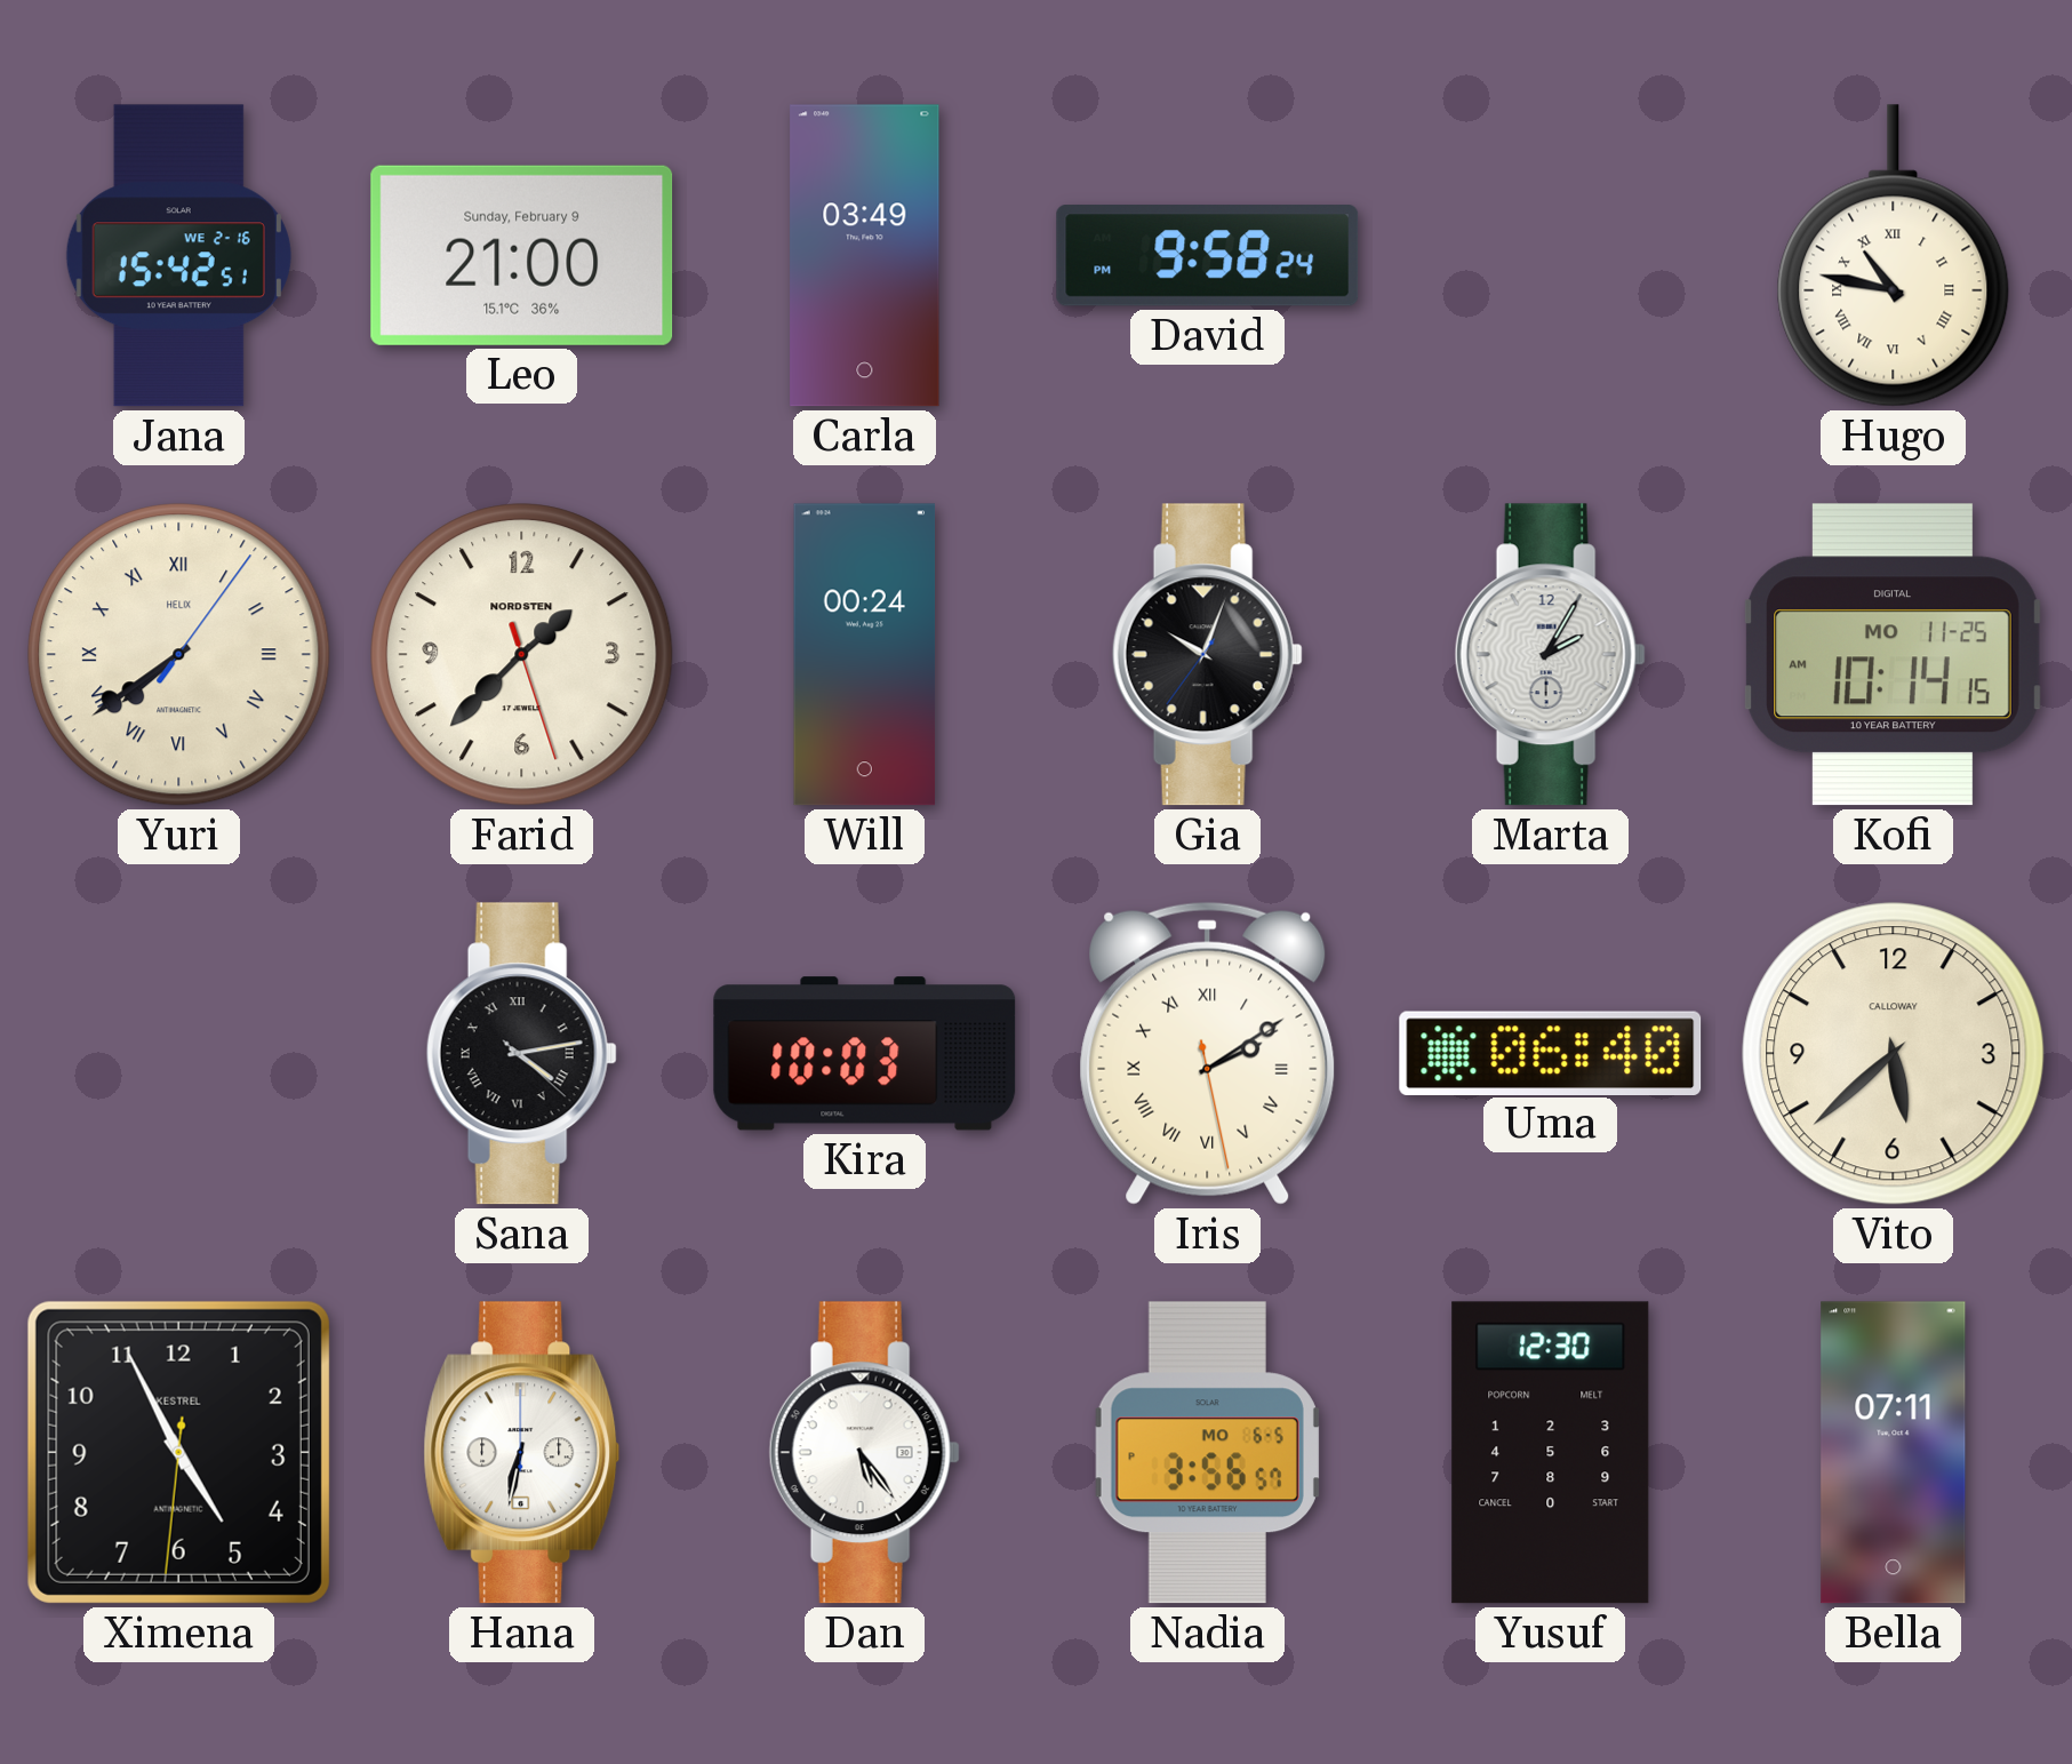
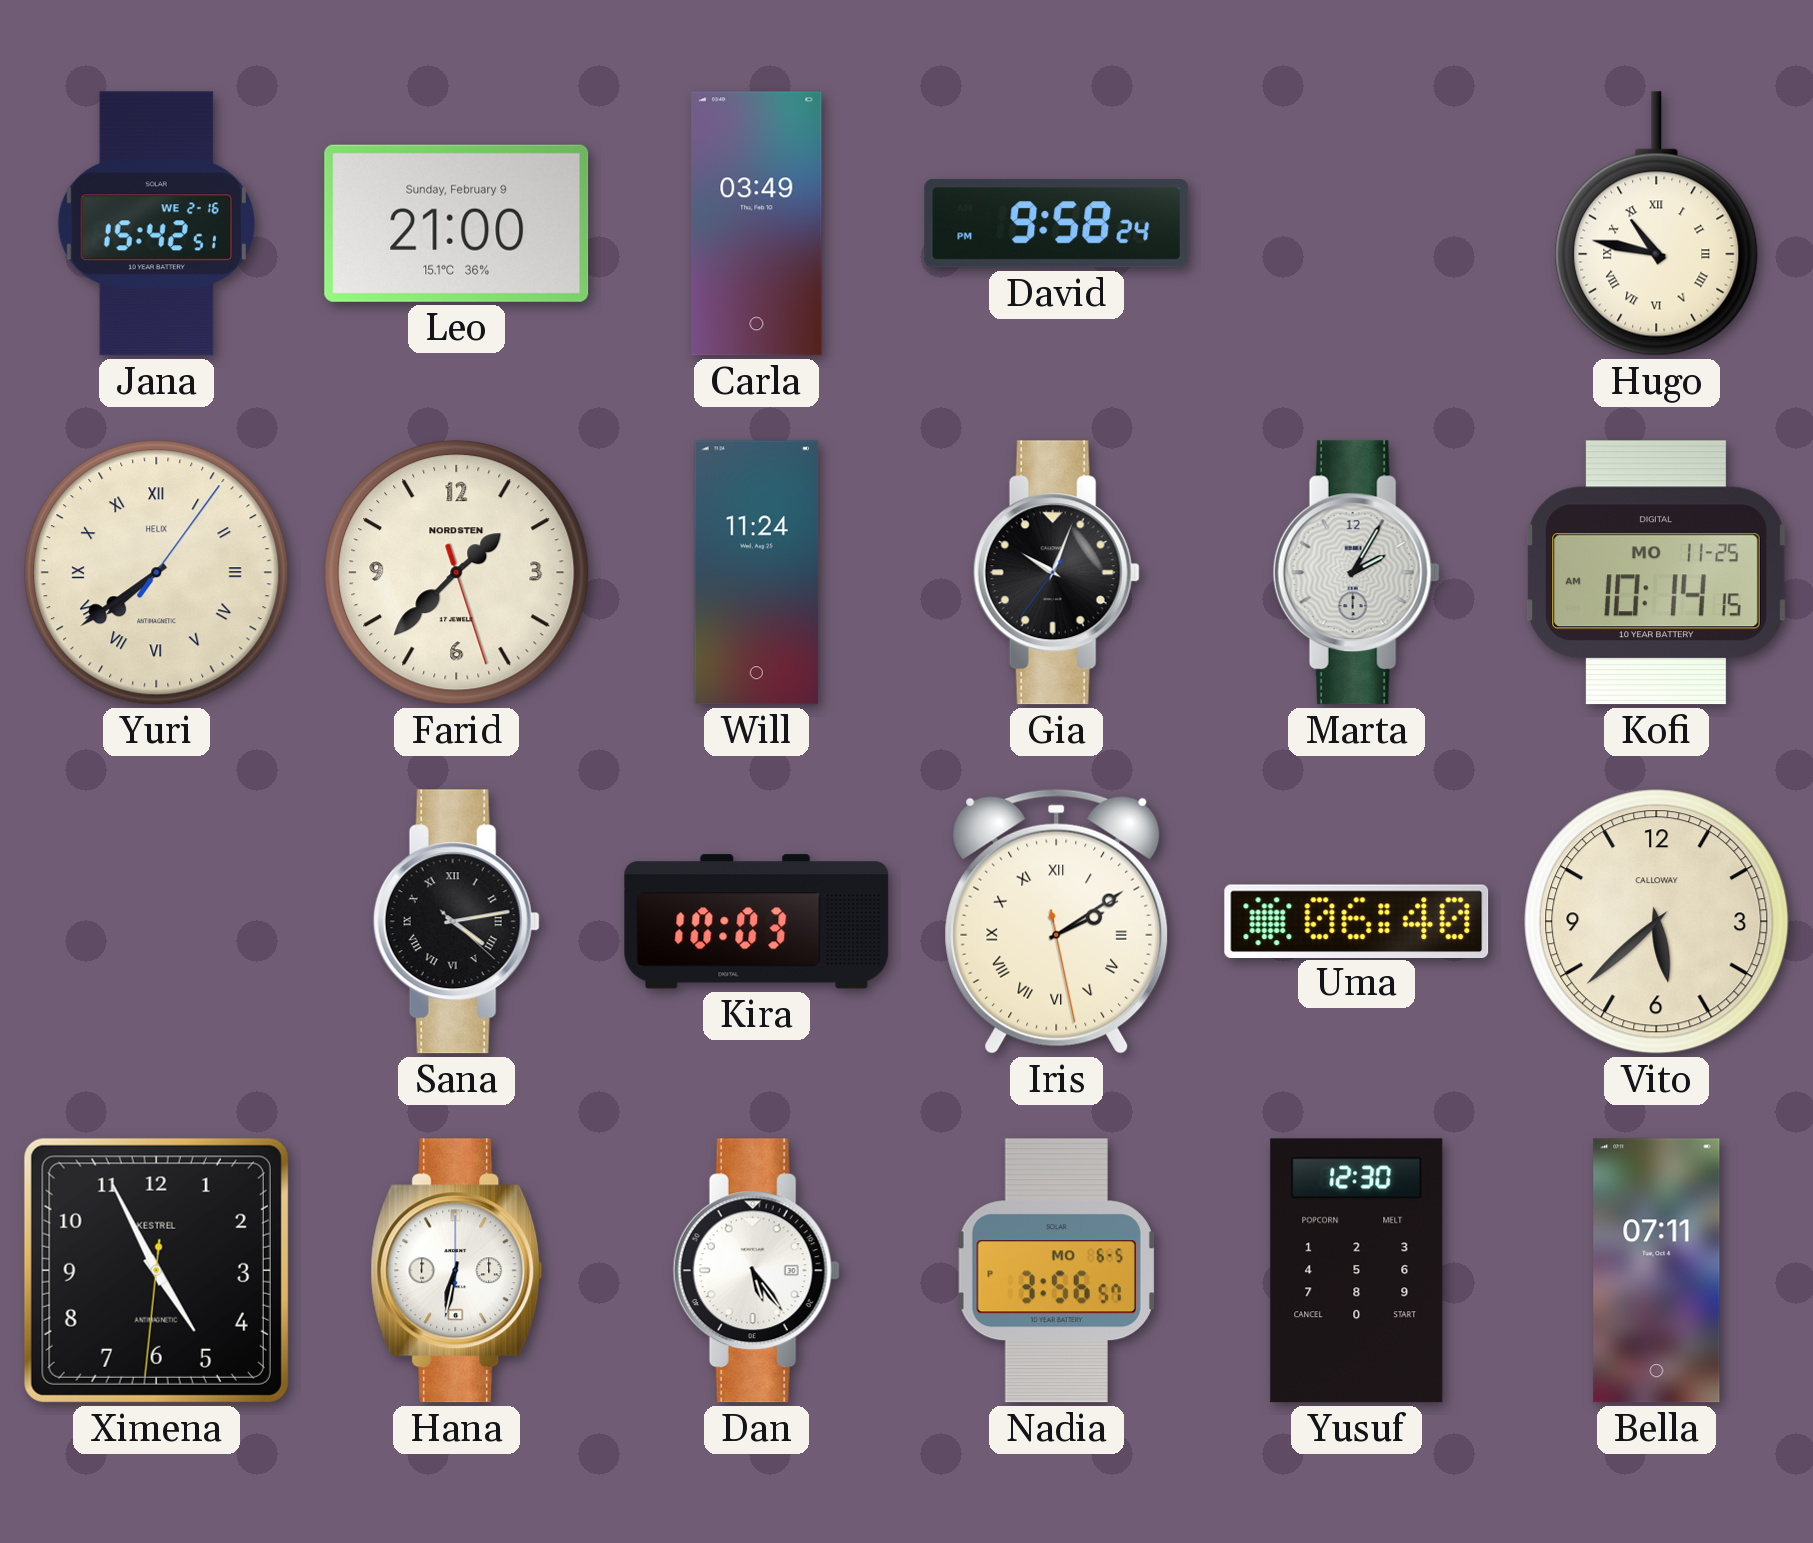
Will: 00:24 -> 11:24 (757, 573)
